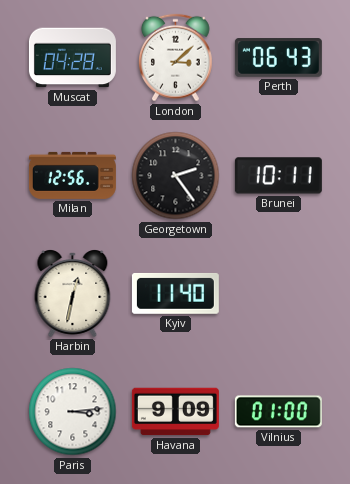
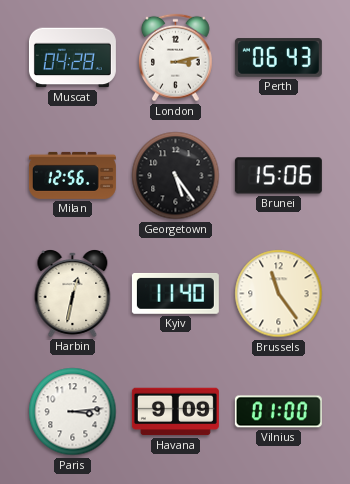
London: 3:08 -> 3:13 (176, 58)
Georgetown: 2:24 -> 5:24 (176, 176)
Brunei: 10:11 -> 15:06 (278, 176)
Brussels: none -> 11:24 (279, 294)
